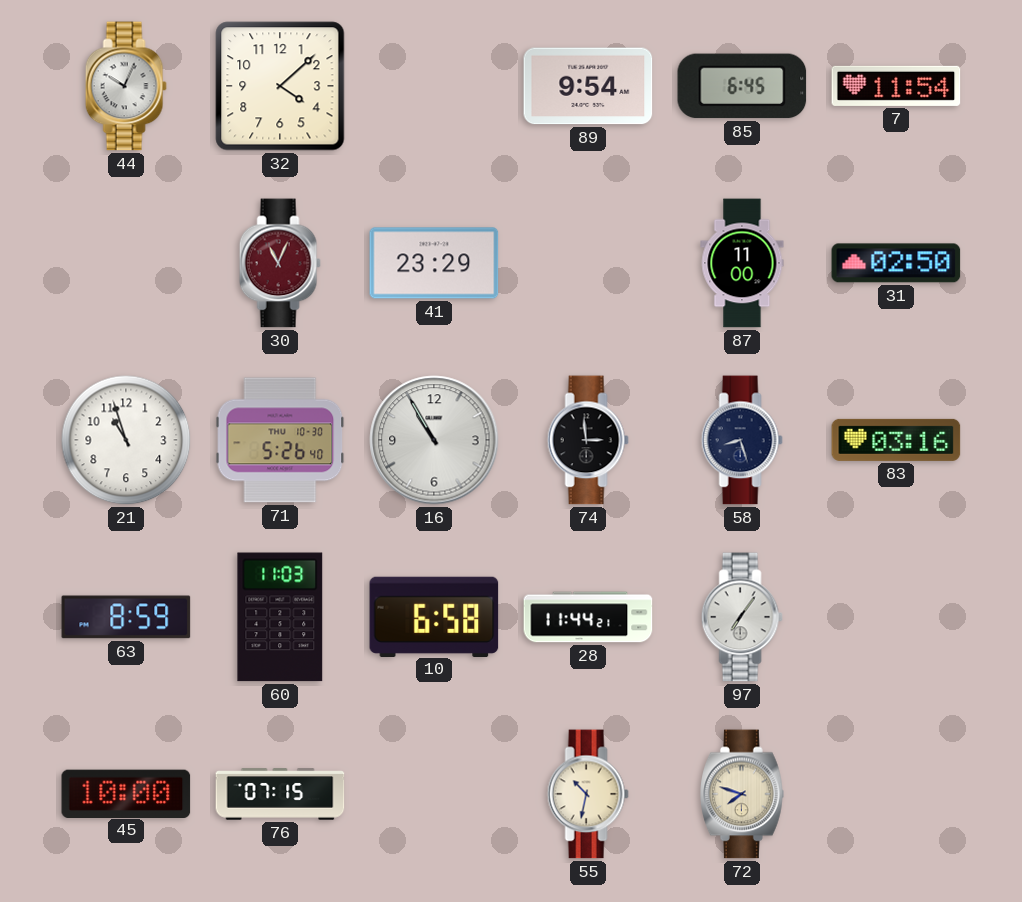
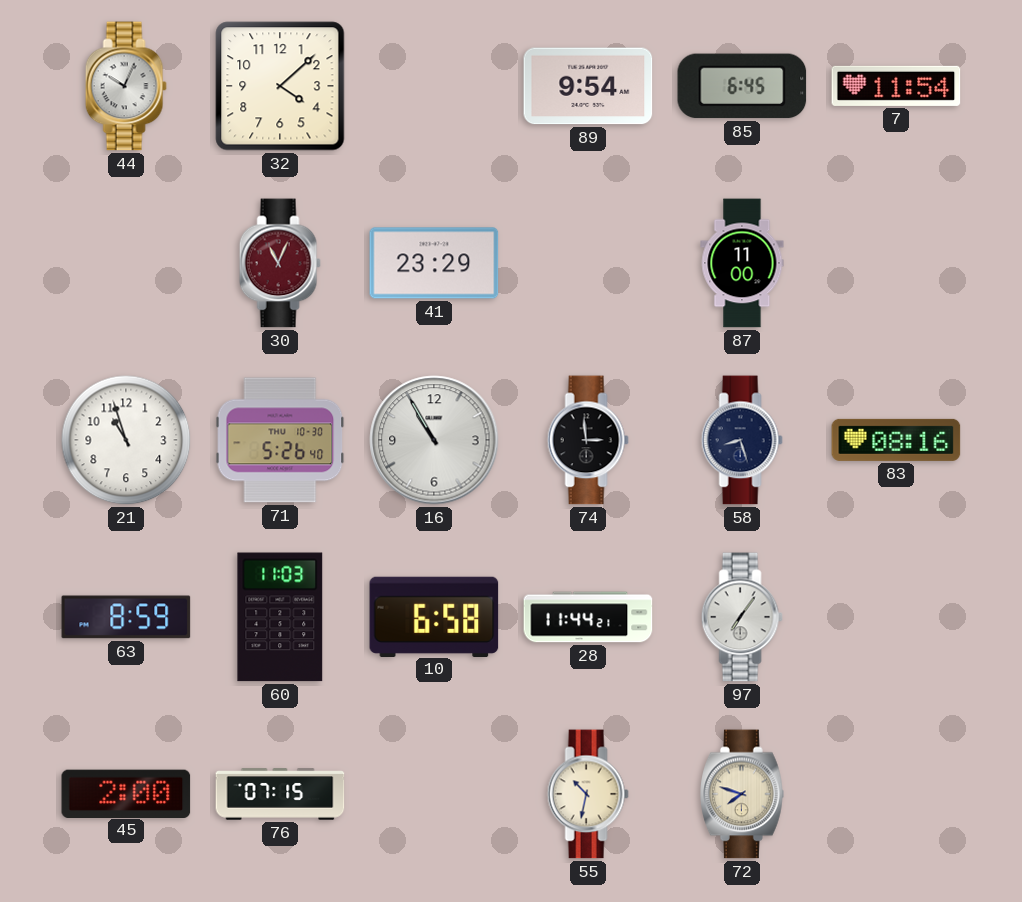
31: 02:50 -> none (896, 263)
83: 03:16 -> 08:16 (896, 440)
45: 10:00 -> 2:00 (126, 793)
